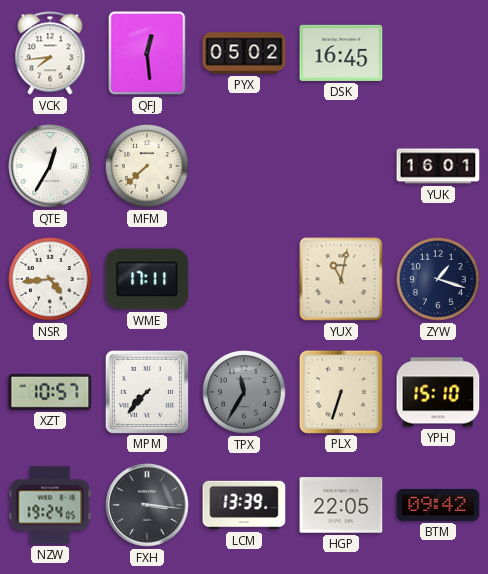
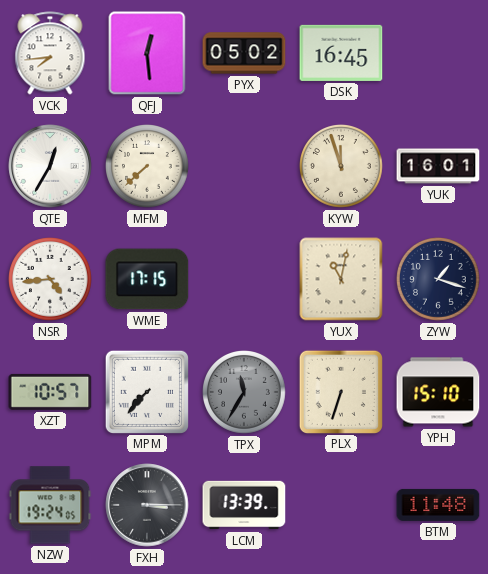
KYW: none -> 11:57 (342, 167)
WME: 17:11 -> 17:15 (147, 279)
FXH: 3:16 -> 3:15 (147, 505)
HGP: 22:05 -> none (341, 505)
BTM: 09:42 -> 11:48 (438, 505)
